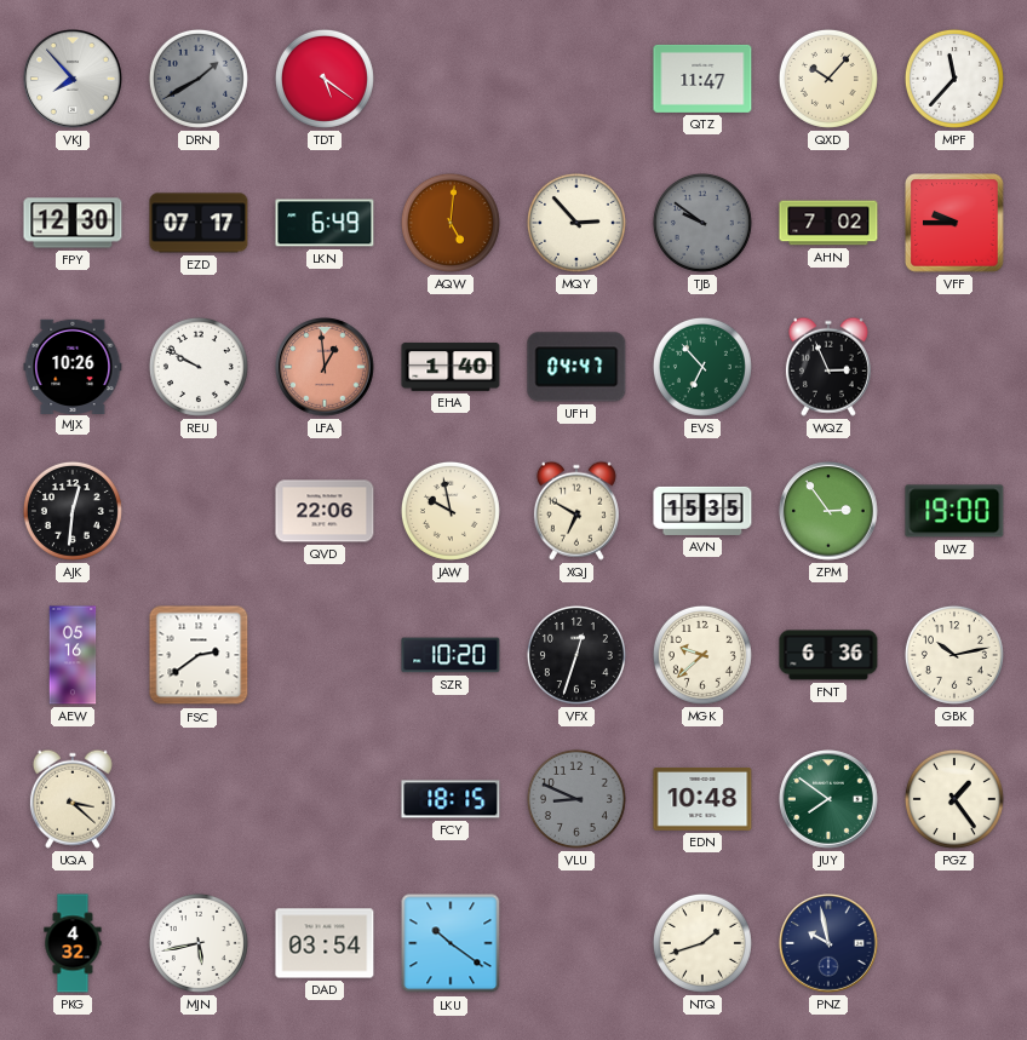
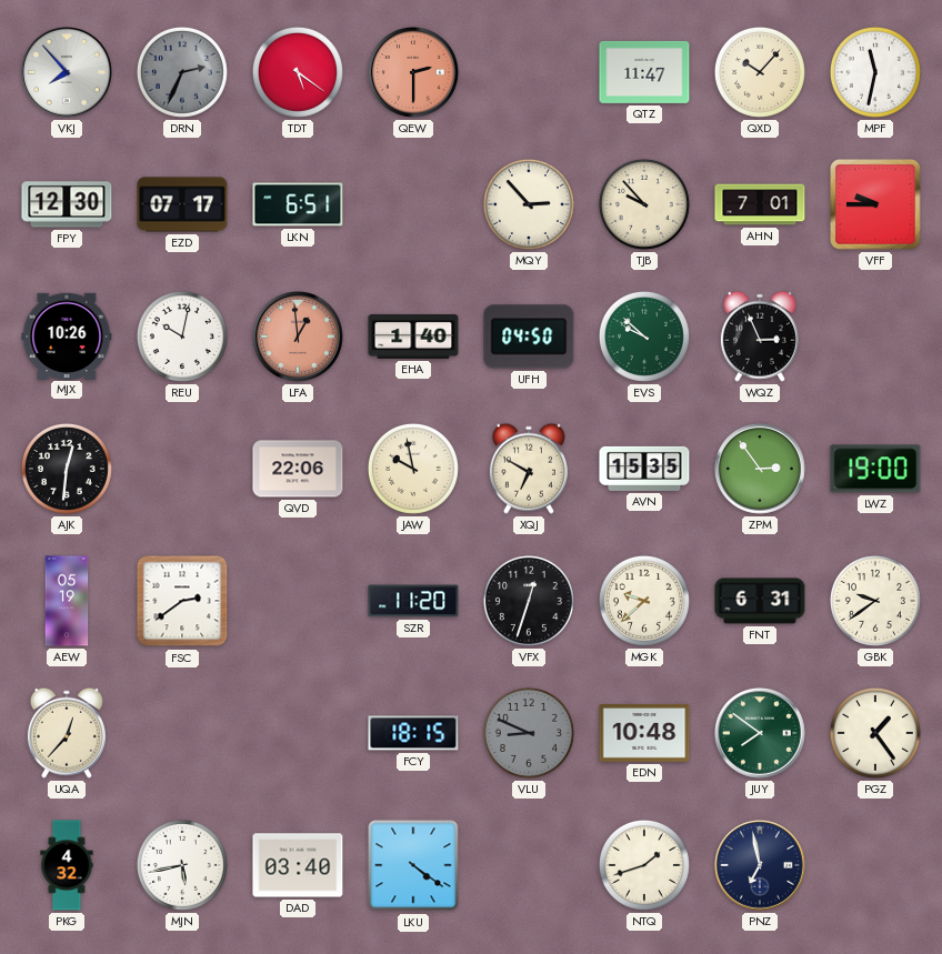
DRN: 1:40 -> 2:34 (182, 72)
QEW: none -> 2:30 (414, 73)
MPF: 11:37 -> 11:32 (875, 72)
LKN: 6:49 -> 6:51 (298, 204)
AQW: 5:01 -> none (451, 223)
TJB: 9:51 -> 9:53 (644, 204)
TJB dial: grey -> cream (644, 204)
AHN: 7:02 -> 7:01 (760, 204)
REU: 9:50 -> 10:02 (182, 337)
UFH: 04:47 -> 04:50 (529, 337)
EVS: 6:53 -> 9:52 (644, 337)
AEW: 05:16 -> 05:19 (67, 601)
SZR: 10:20 -> 11:20 (413, 601)
FNT: 6:36 -> 6:31 (760, 601)
GBK: 10:13 -> 9:39 (875, 601)
UQA: 3:22 -> 12:37 (67, 733)
DAD: 03:54 -> 03:40 (298, 865)
LKU: 10:21 -> 4:21 (413, 865)
PNZ: 9:58 -> 6:58 (761, 866)
